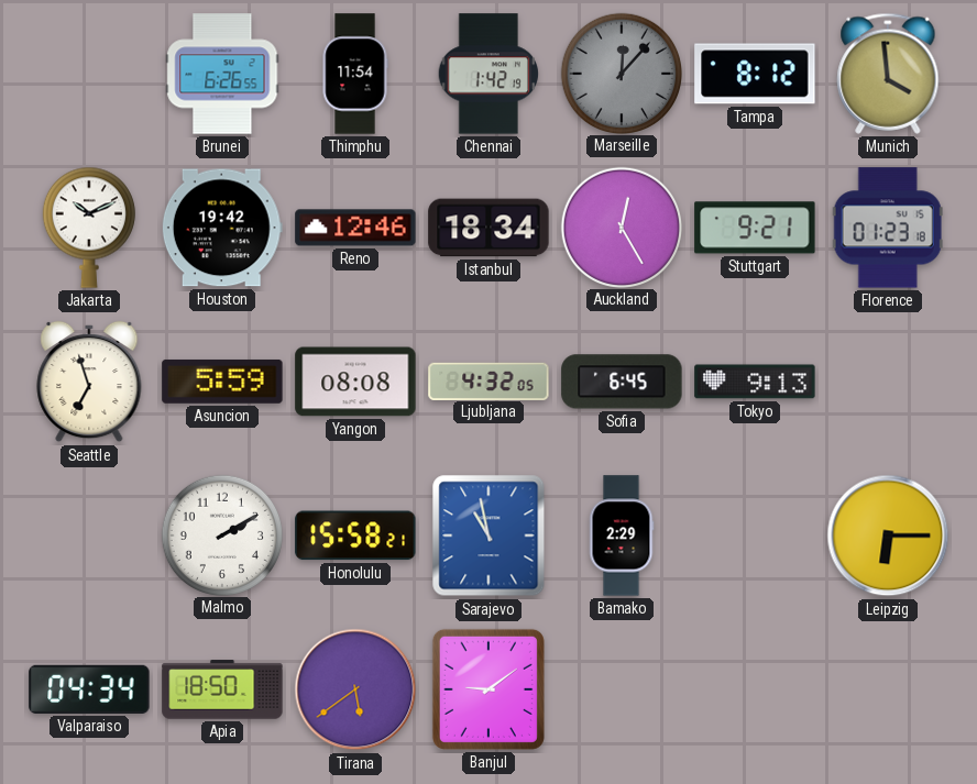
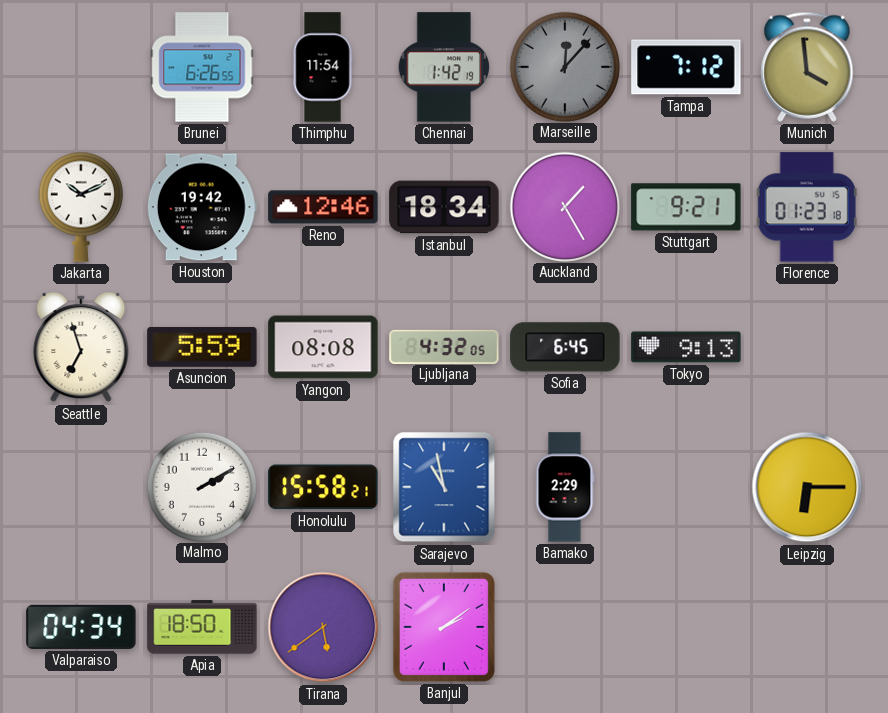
Tampa: 8:12 -> 7:12 (686, 67)
Auckland: 12:25 -> 1:25 (564, 206)
Banjul: 9:09 -> 2:09 (444, 627)
